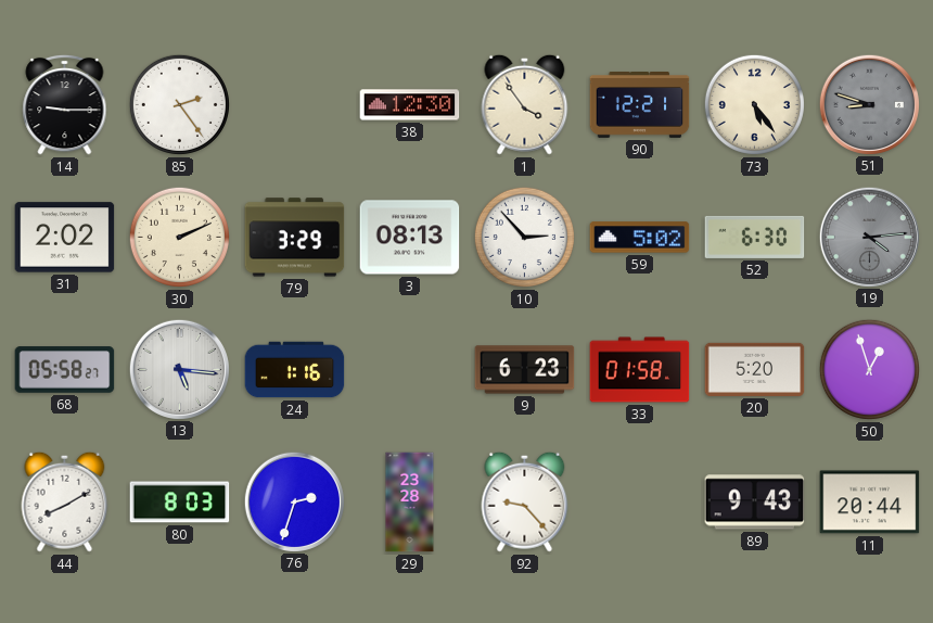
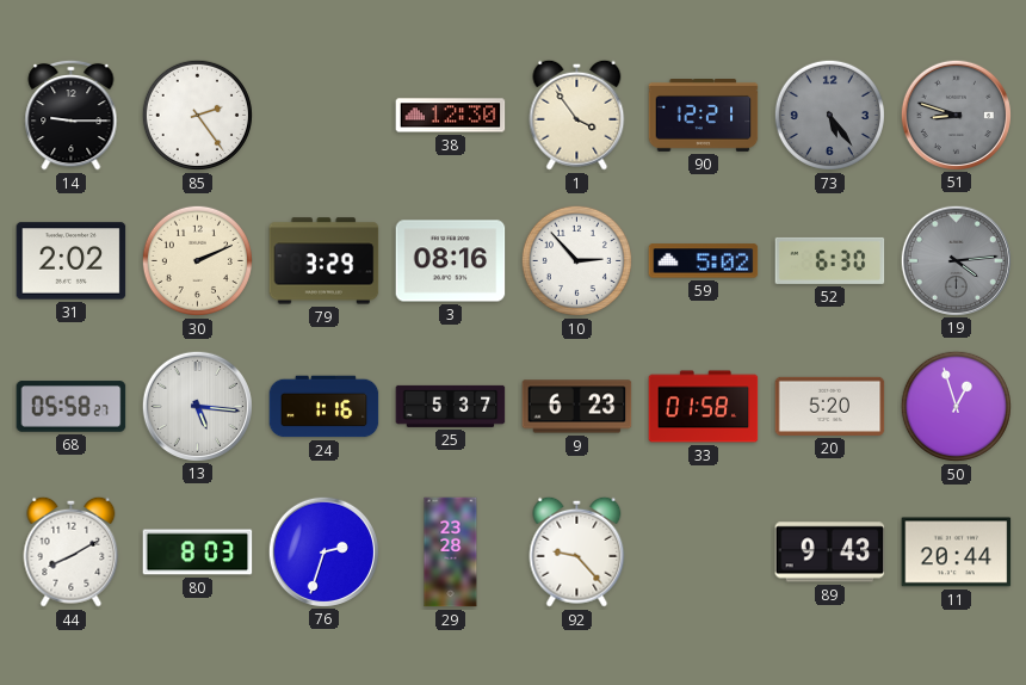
73 dial: cream -> grey (829, 115)
3: 08:13 -> 08:16 (451, 261)
25: none -> 5:37 (451, 406)
